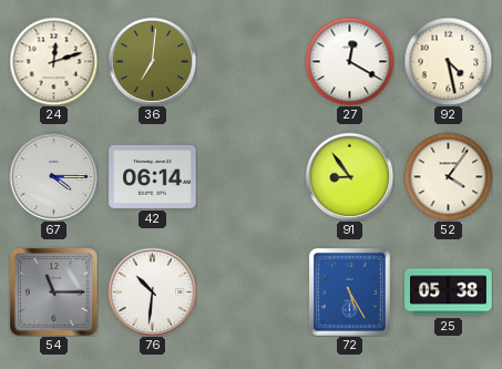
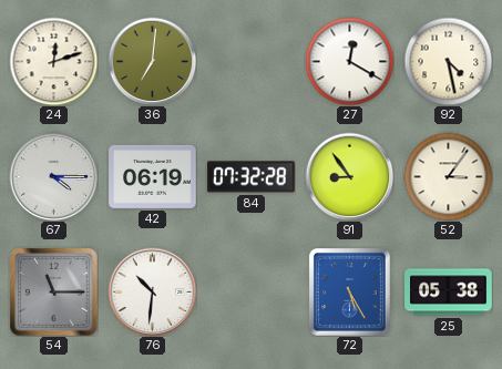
42: 06:14 -> 06:19 (153, 176)
84: none -> 07:32 (252, 177)
52: 4:06 -> 3:06 (448, 176)
